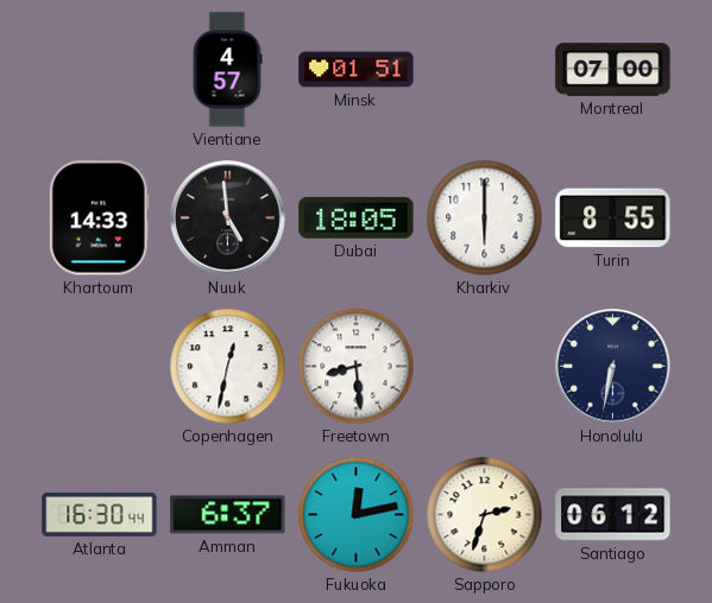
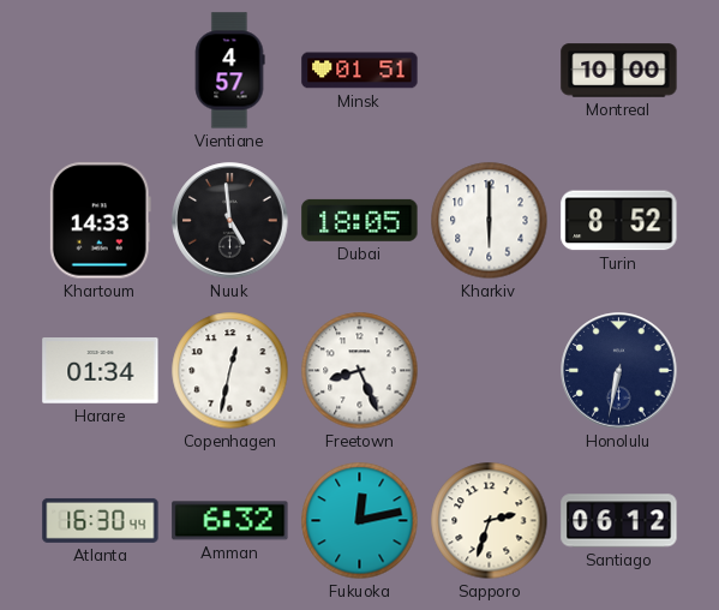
Montreal: 07:00 -> 10:00 (619, 71)
Turin: 8:55 -> 8:52 (619, 221)
Harare: none -> 01:34 (101, 371)
Freetown: 8:29 -> 8:26 (360, 371)
Amman: 6:37 -> 6:32 (230, 521)
